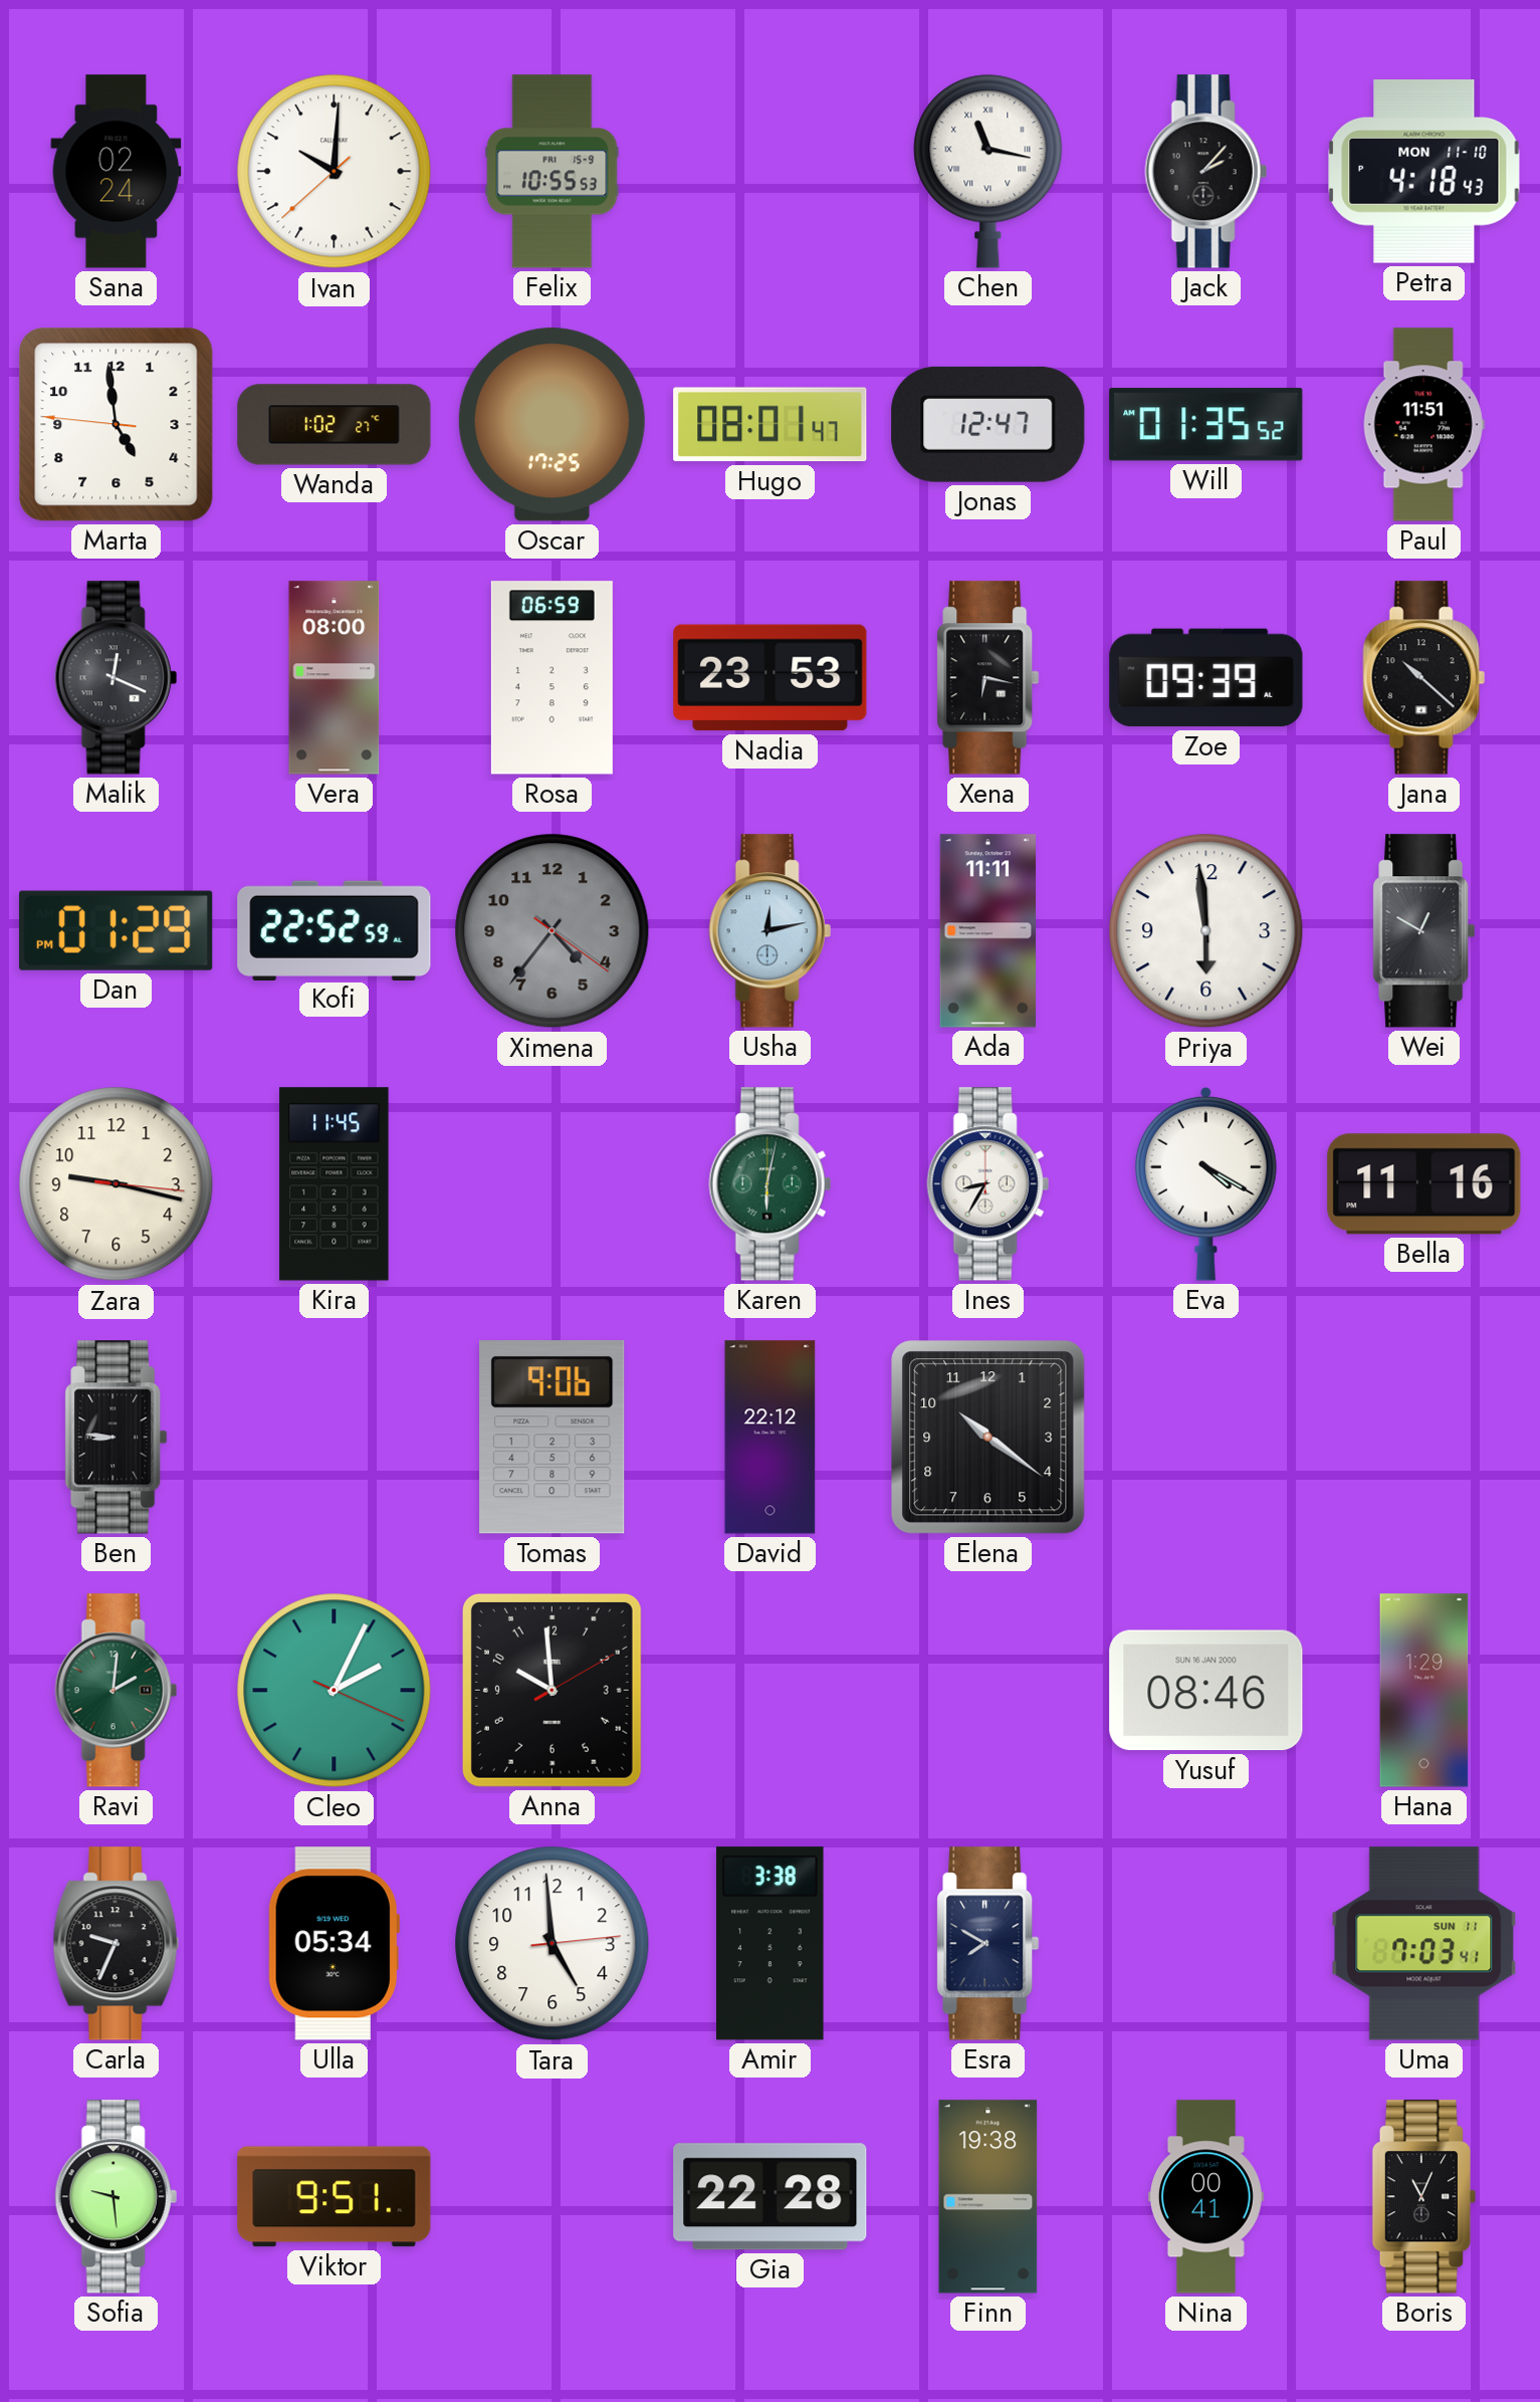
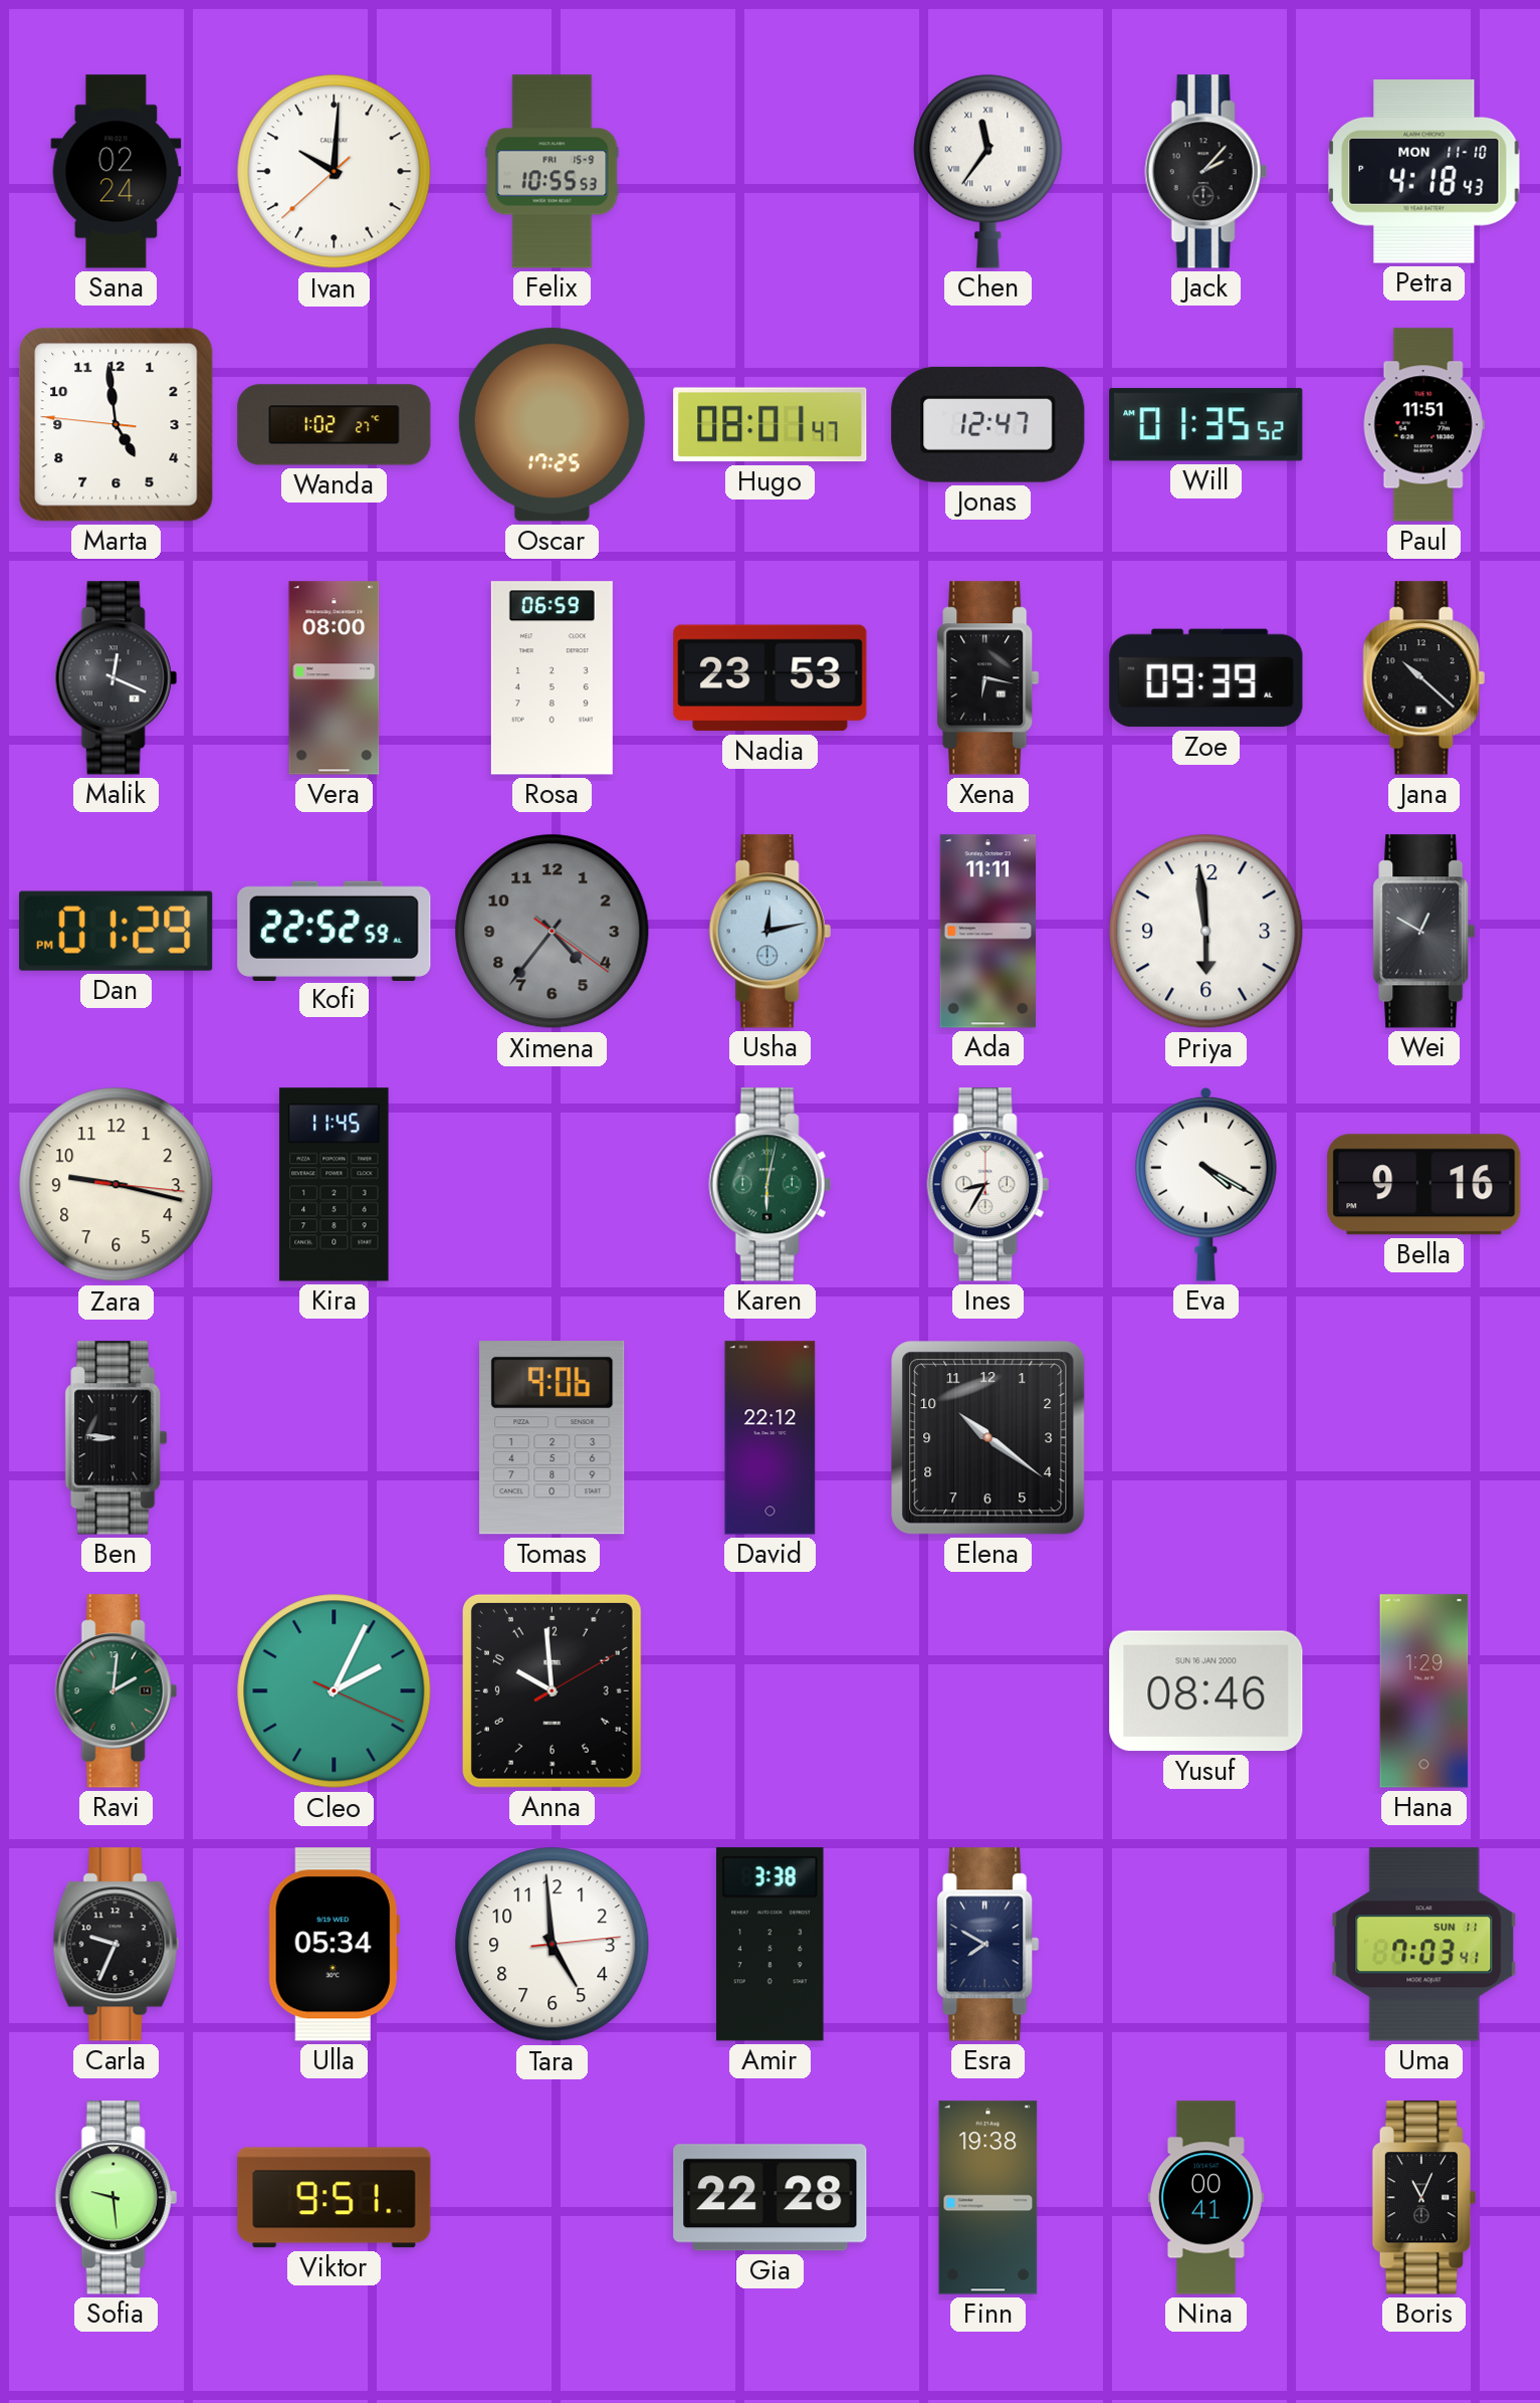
Chen: 11:17 -> 11:36 (988, 171)
Bella: 11:16 -> 9:16 (1424, 1185)
